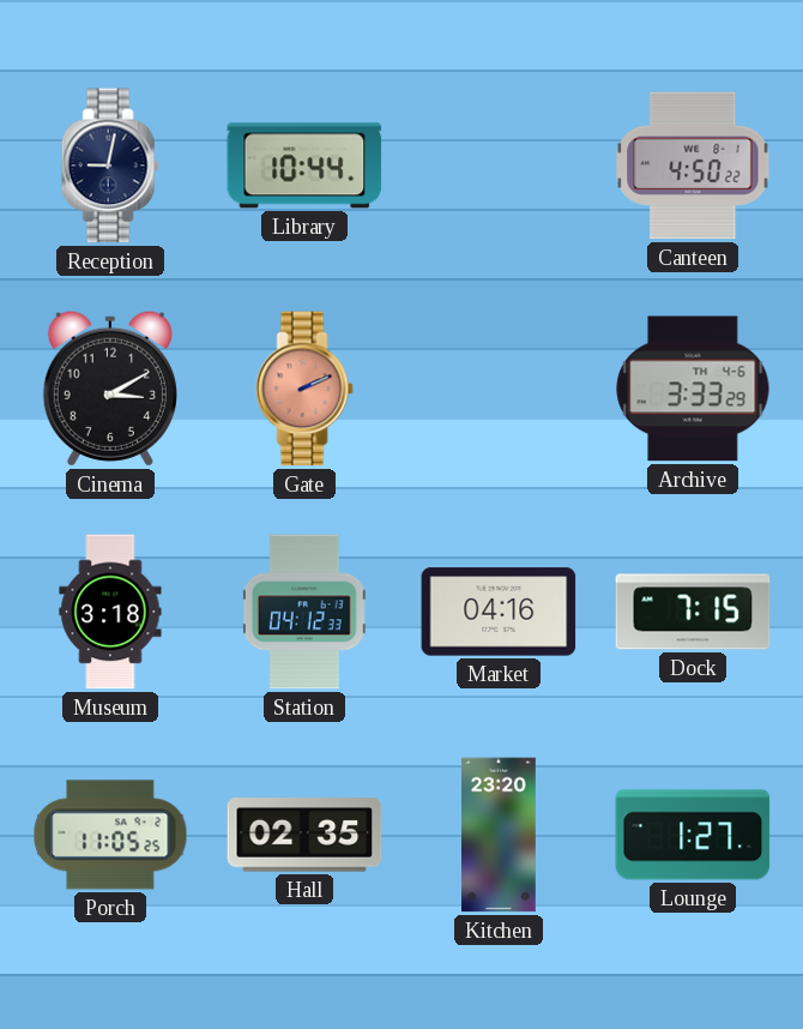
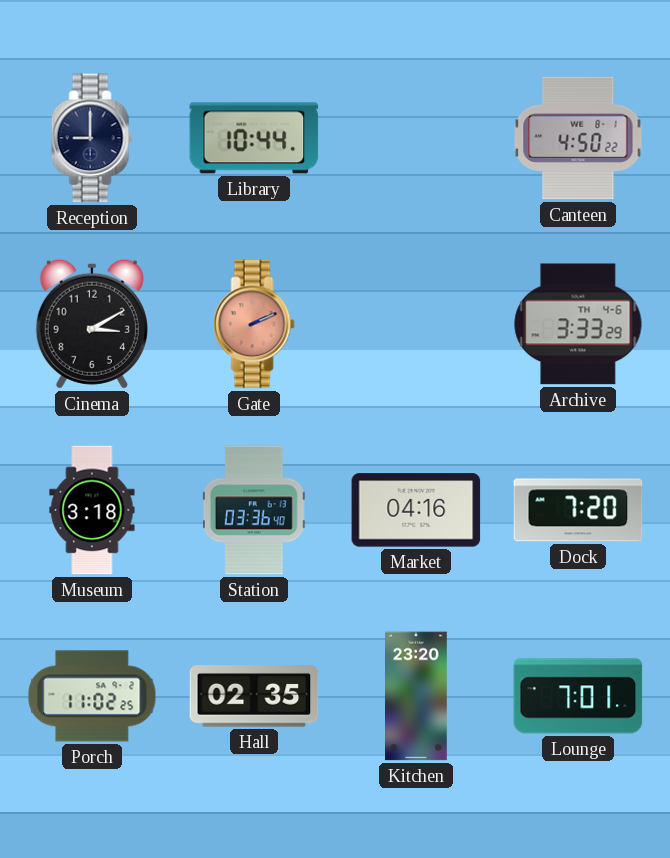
Reception: 9:02 -> 9:00 (92, 138)
Station: 04:12 -> 03:36 (254, 510)
Dock: 7:15 -> 7:20 (578, 510)
Porch: 11:05 -> 11:02 (92, 696)
Lounge: 1:27 -> 7:01 (578, 696)
